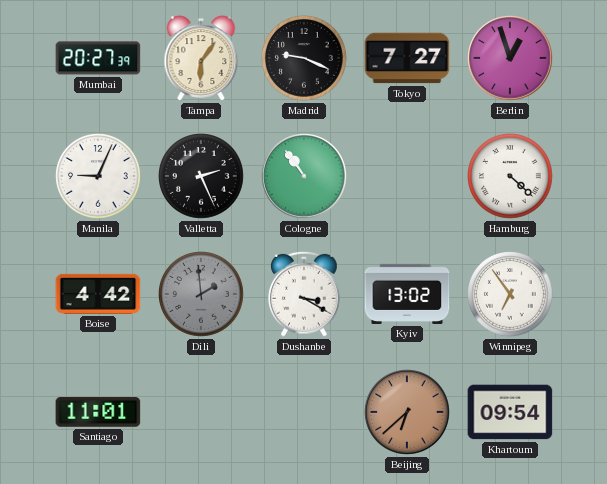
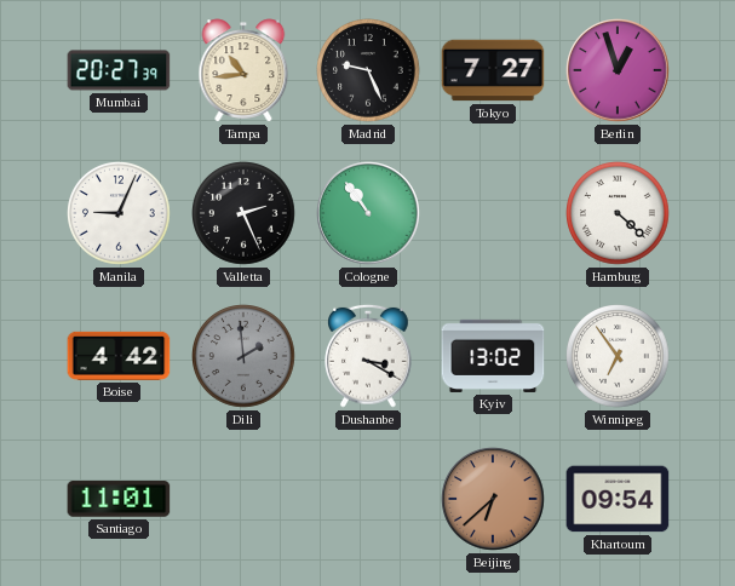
Tampa: 6:06 -> 10:44 (243, 70)
Madrid: 9:19 -> 9:26 (368, 70)
